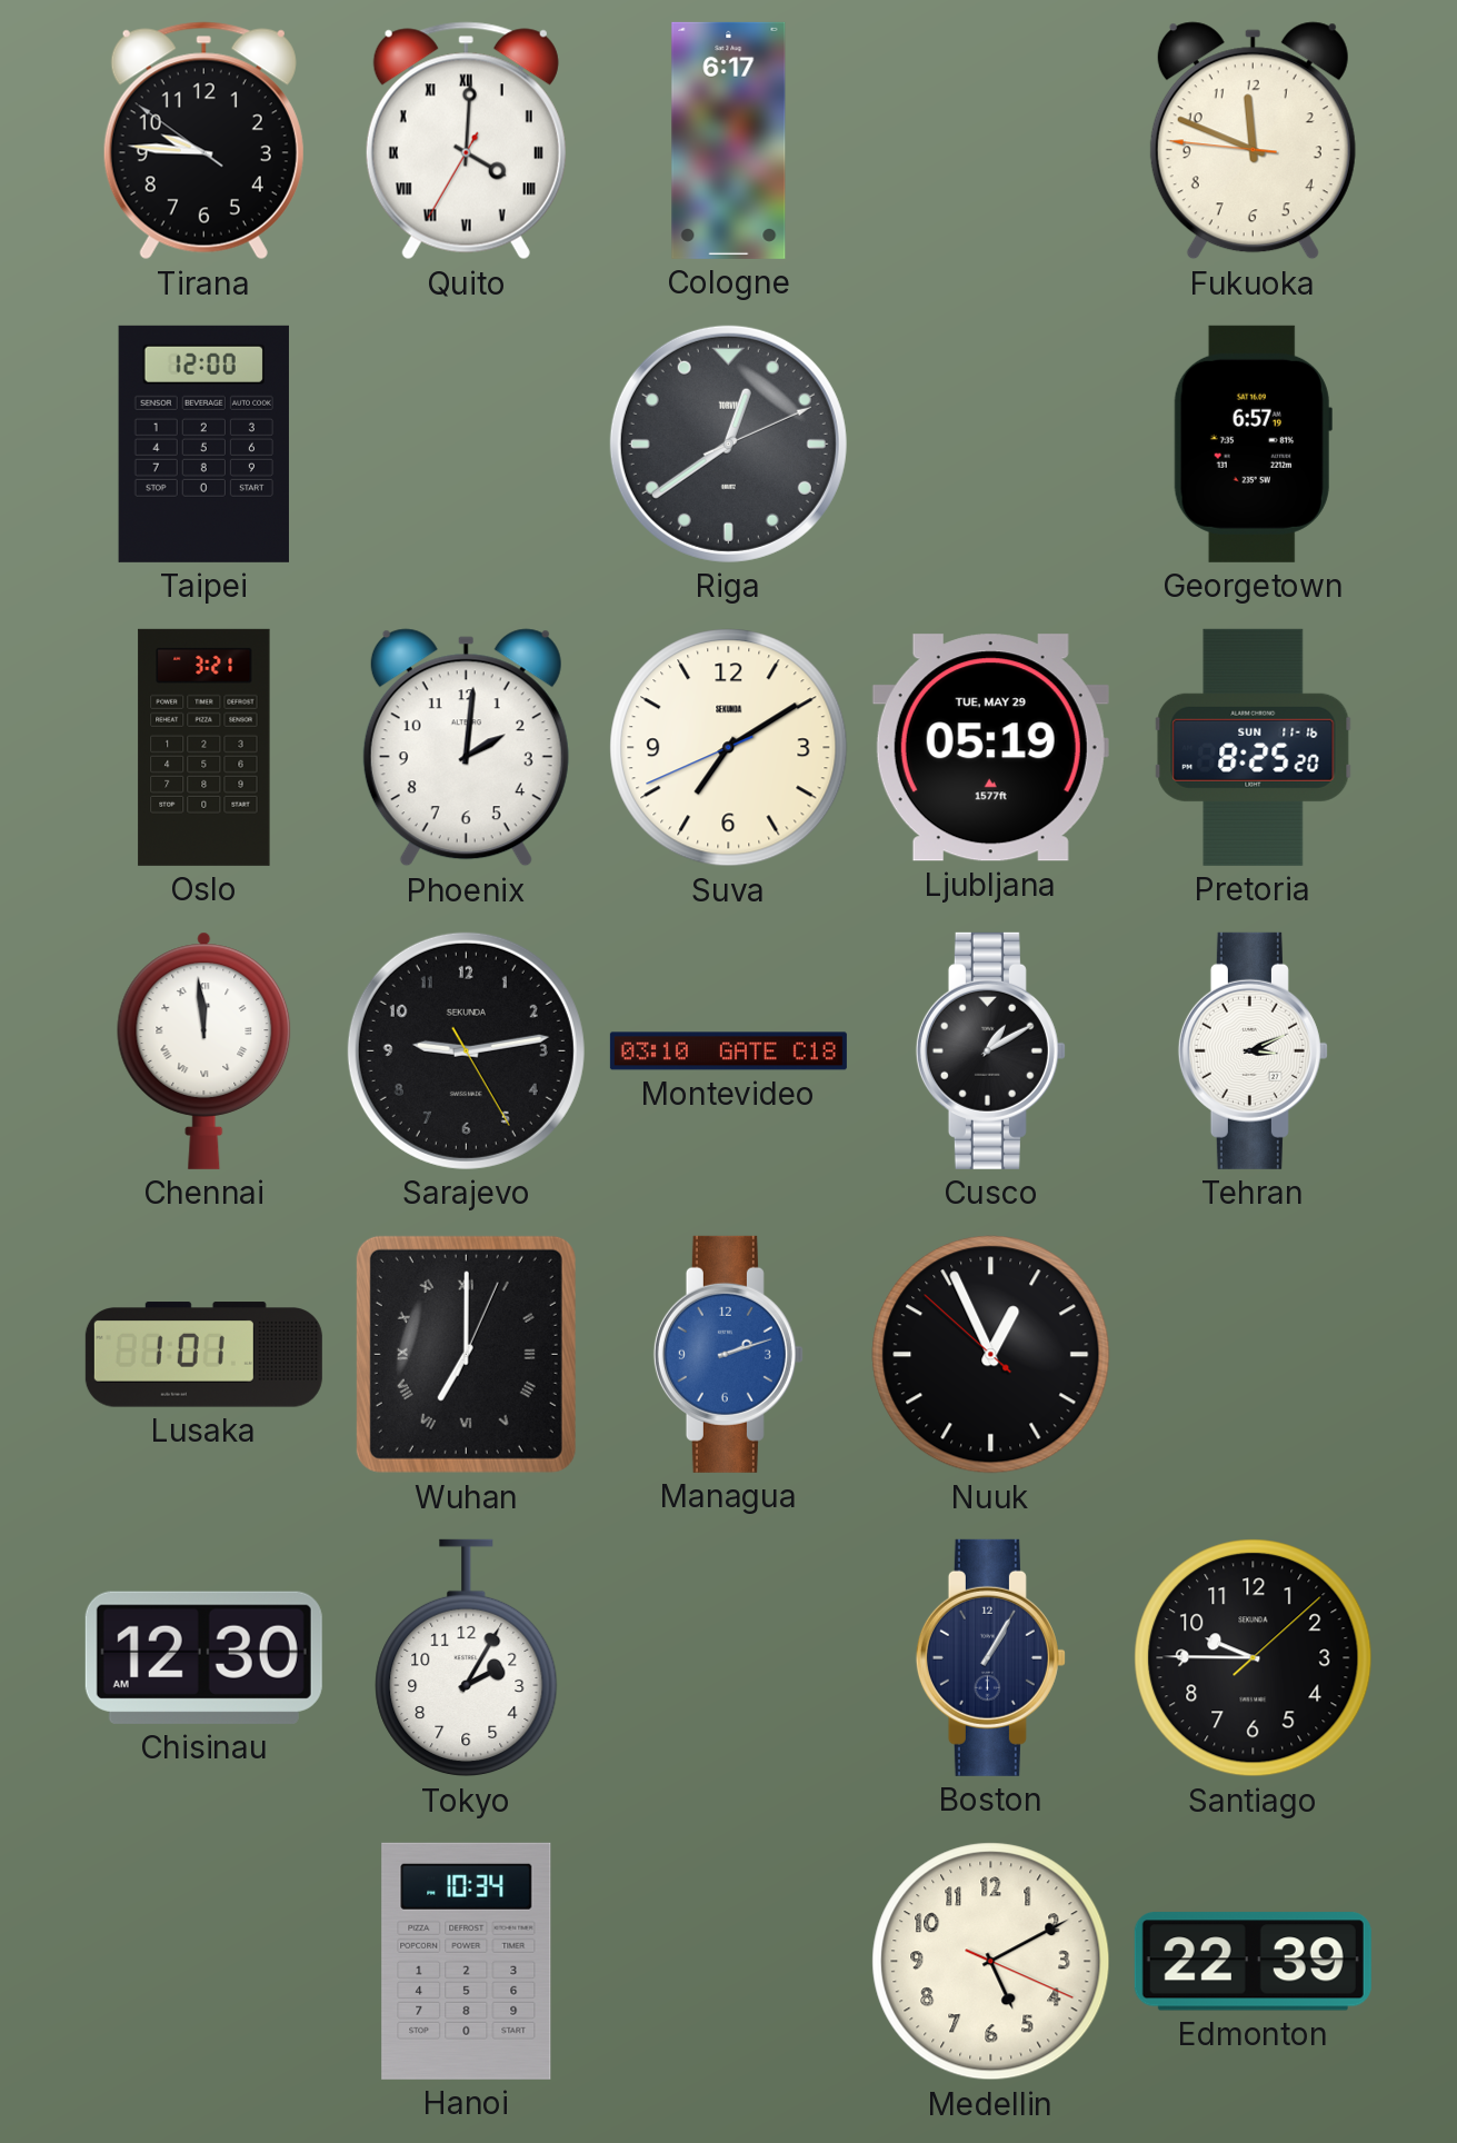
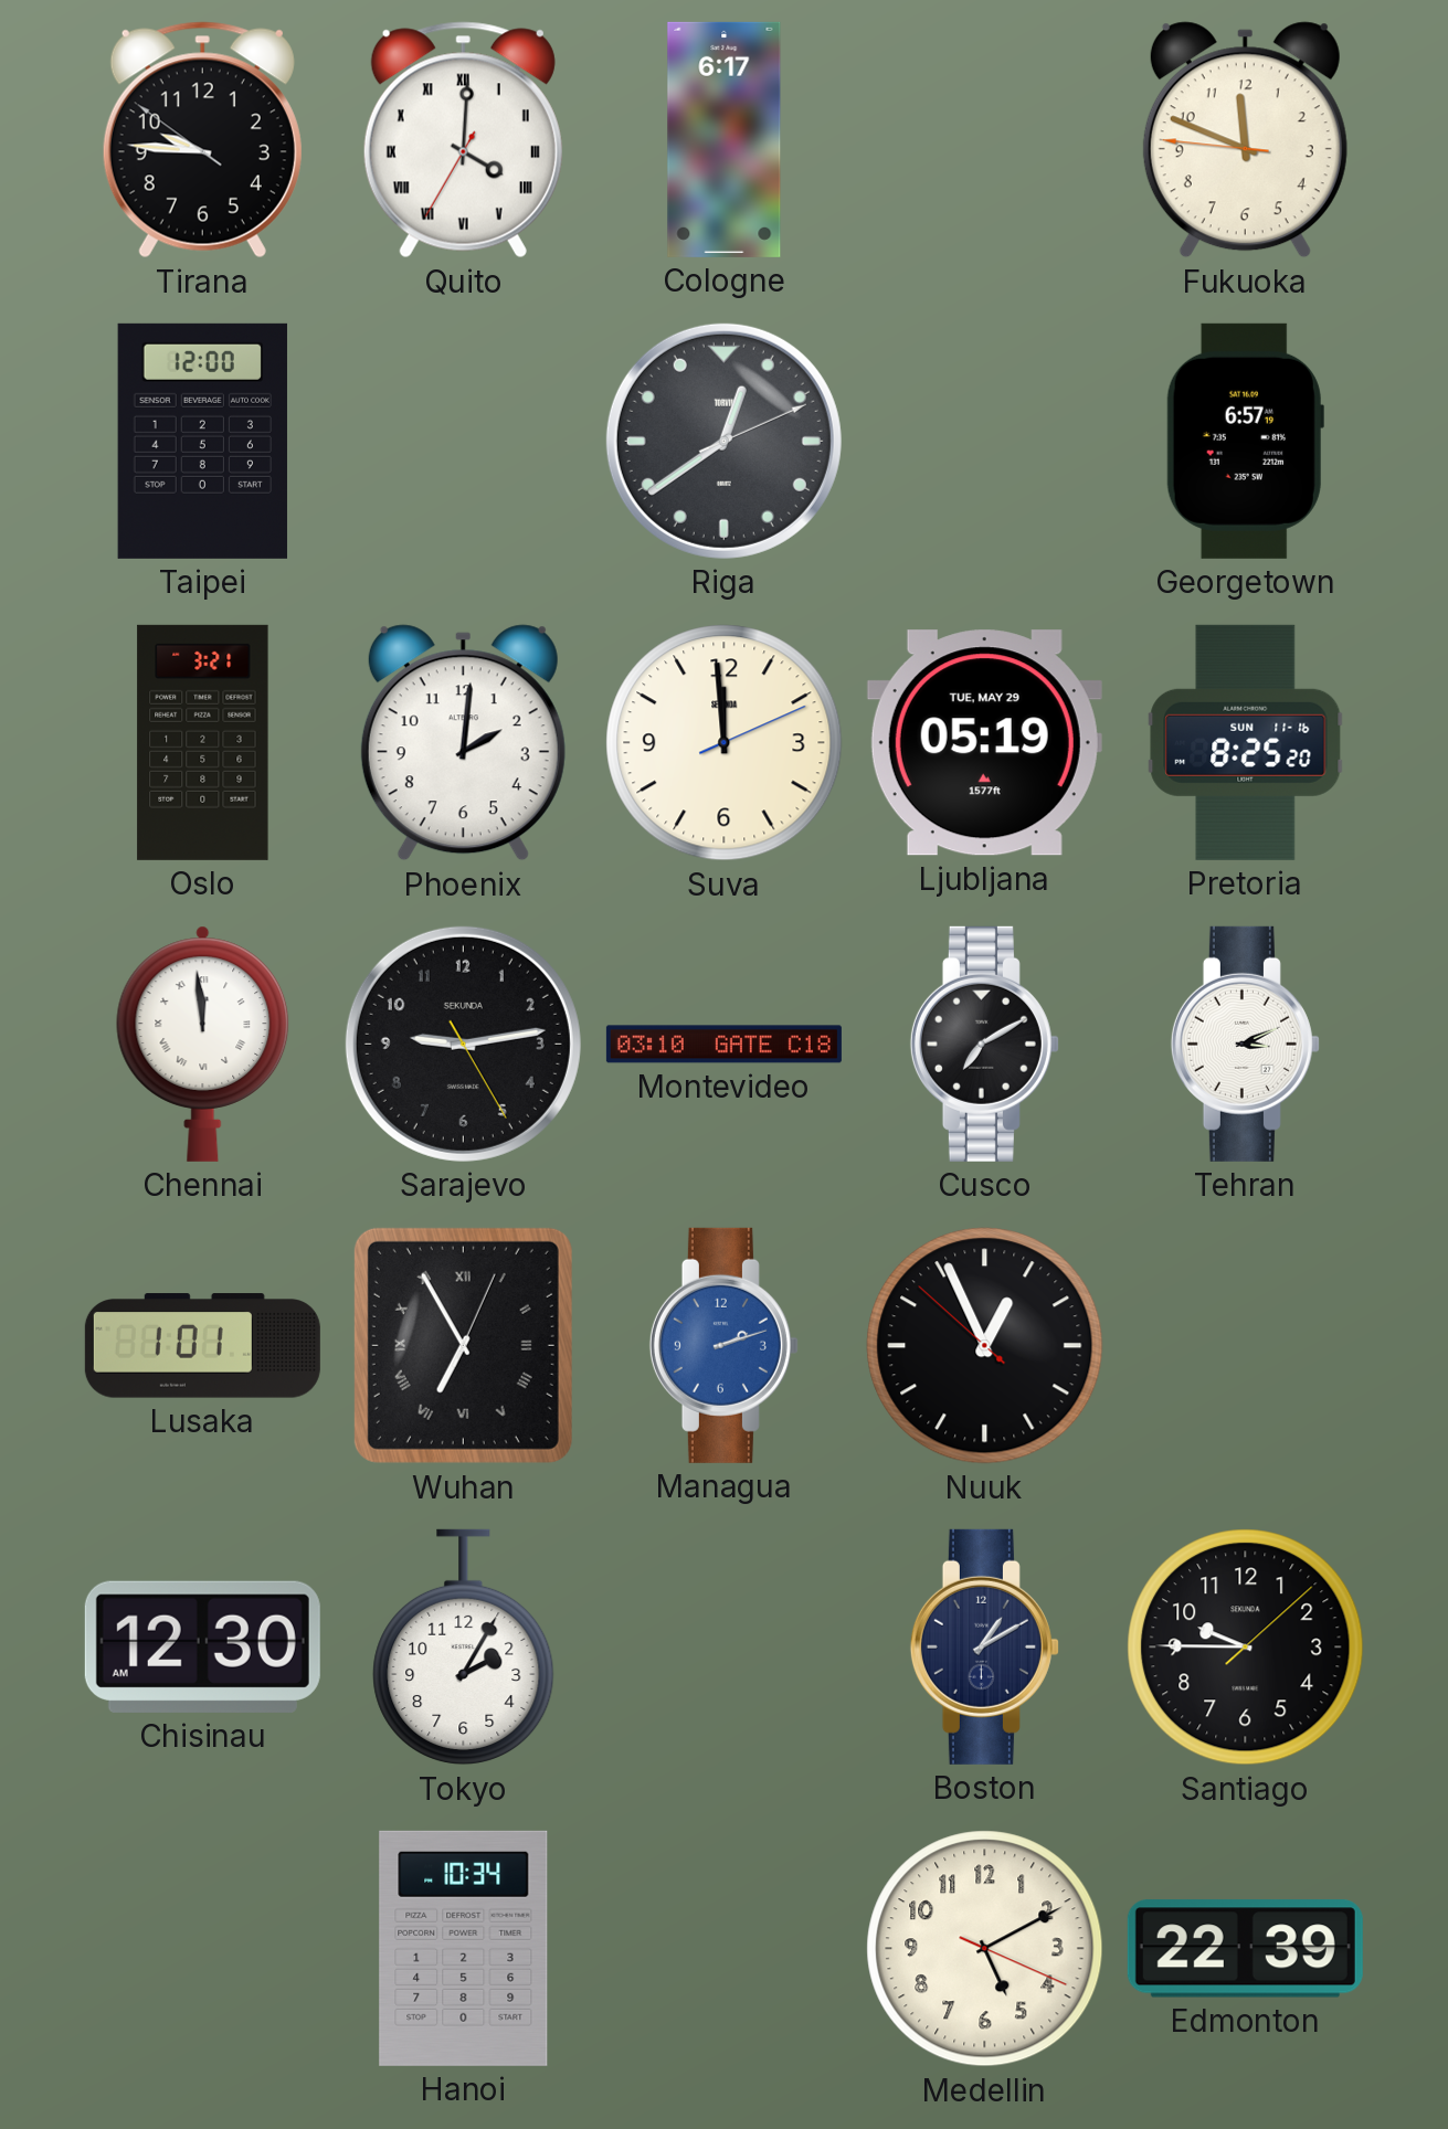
Suva: 7:09 -> 11:59 (725, 743)
Cusco: 1:10 -> 7:10 (984, 1044)
Wuhan: 7:00 -> 6:55 (463, 1345)
Boston: 1:05 -> 1:10 (984, 1646)
